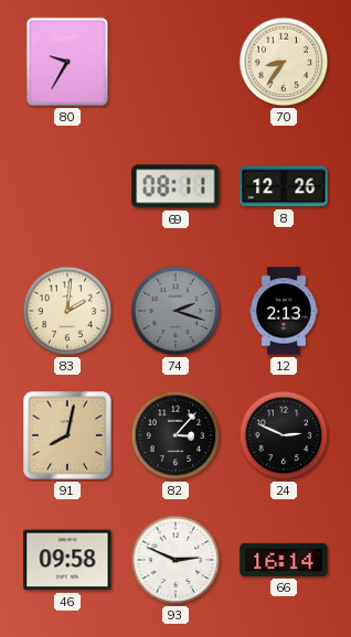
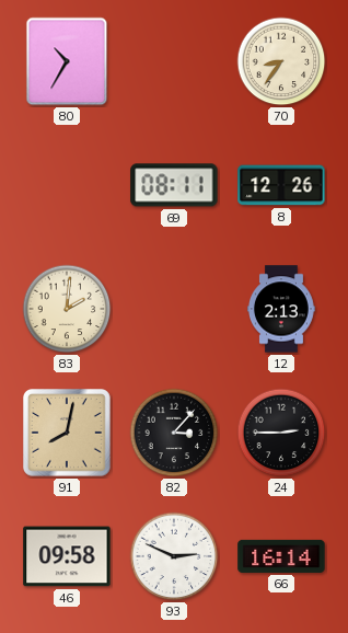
80: 9:35 -> 10:35 (67, 61)
74: 2:18 -> none (175, 311)
24: 2:49 -> 2:45 (281, 433)
